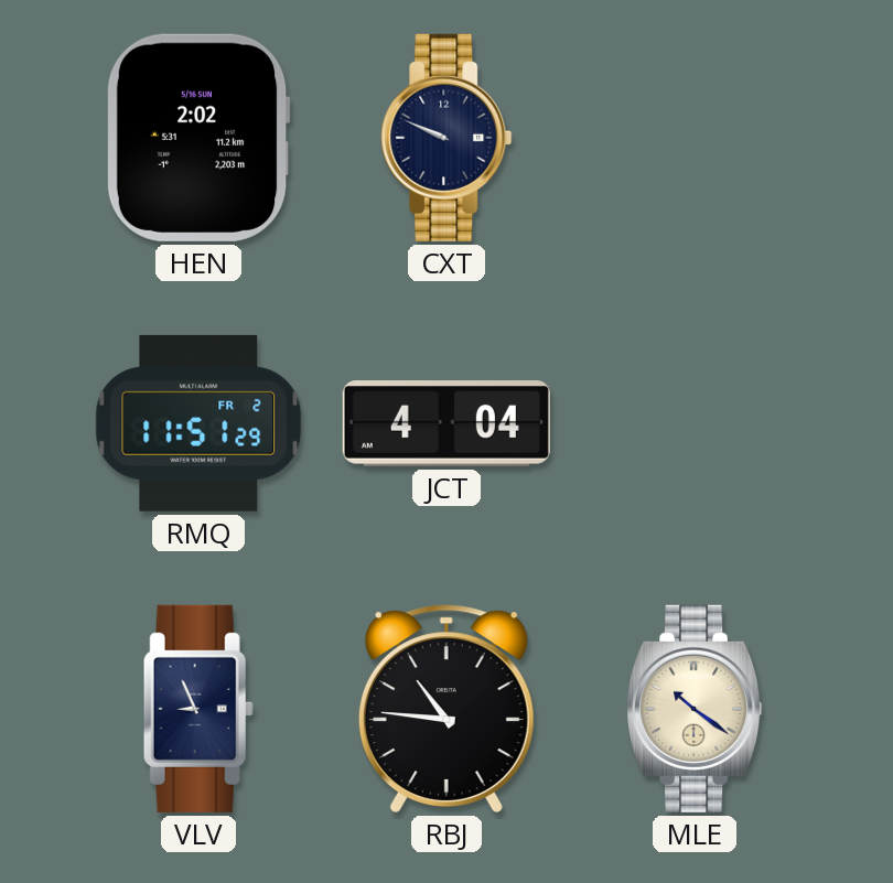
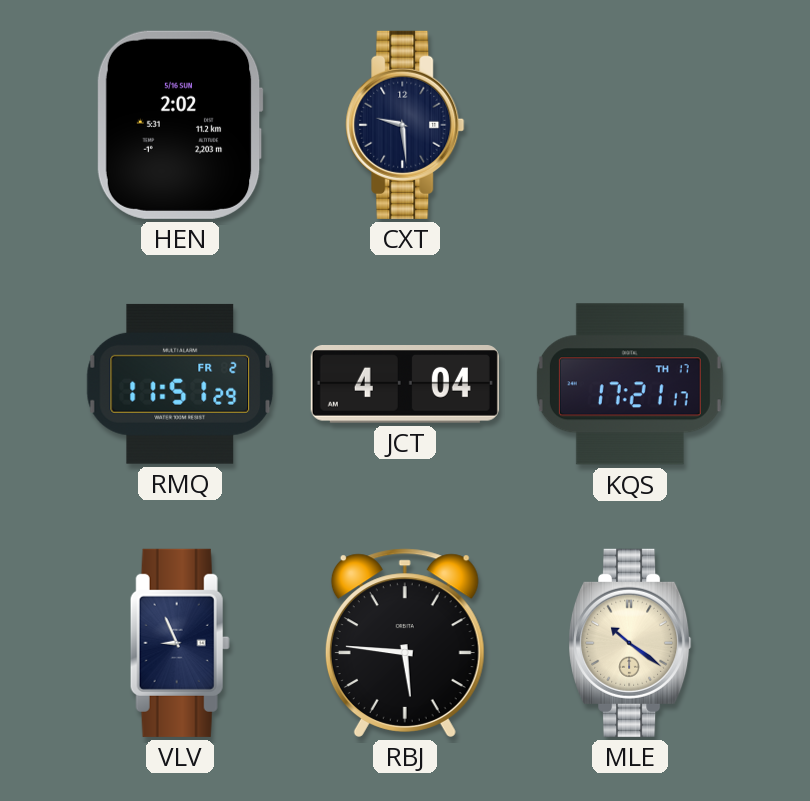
CXT: 9:49 -> 9:29 (405, 125)
KQS: none -> 17:21 (630, 384)
RBJ: 10:46 -> 5:46 (405, 643)
